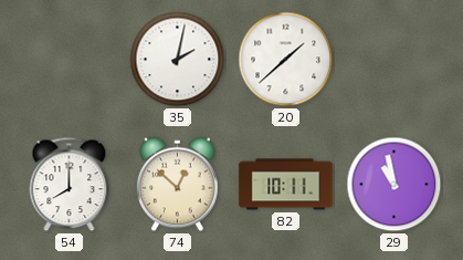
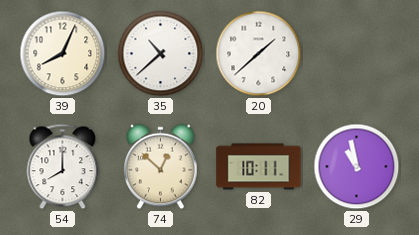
39: none -> 8:04 (63, 54)
35: 2:02 -> 10:38 (161, 54)
